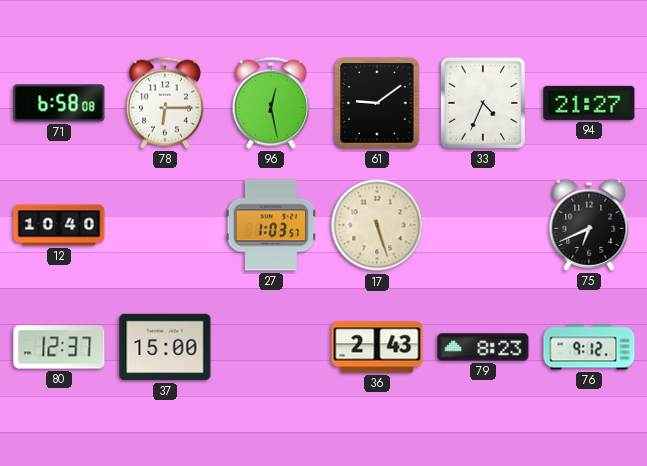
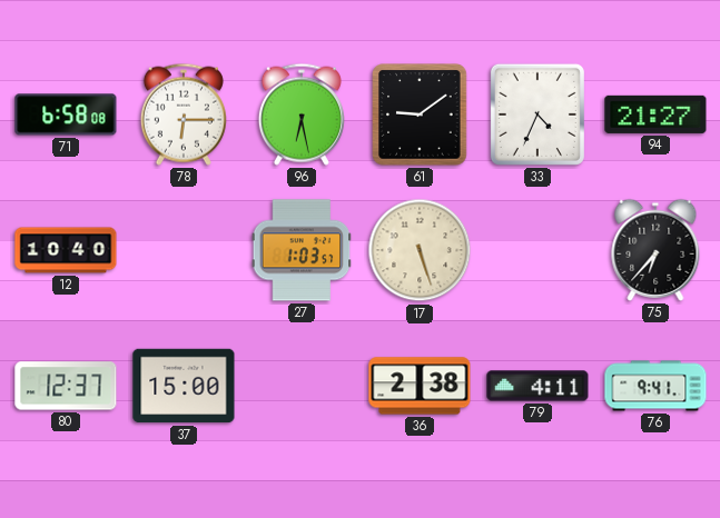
96: 12:28 -> 6:28 (302, 114)
75: 6:41 -> 6:37 (655, 250)
36: 2:43 -> 2:38 (420, 386)
79: 8:23 -> 4:11 (537, 386)
76: 9:12 -> 9:41 (655, 386)
